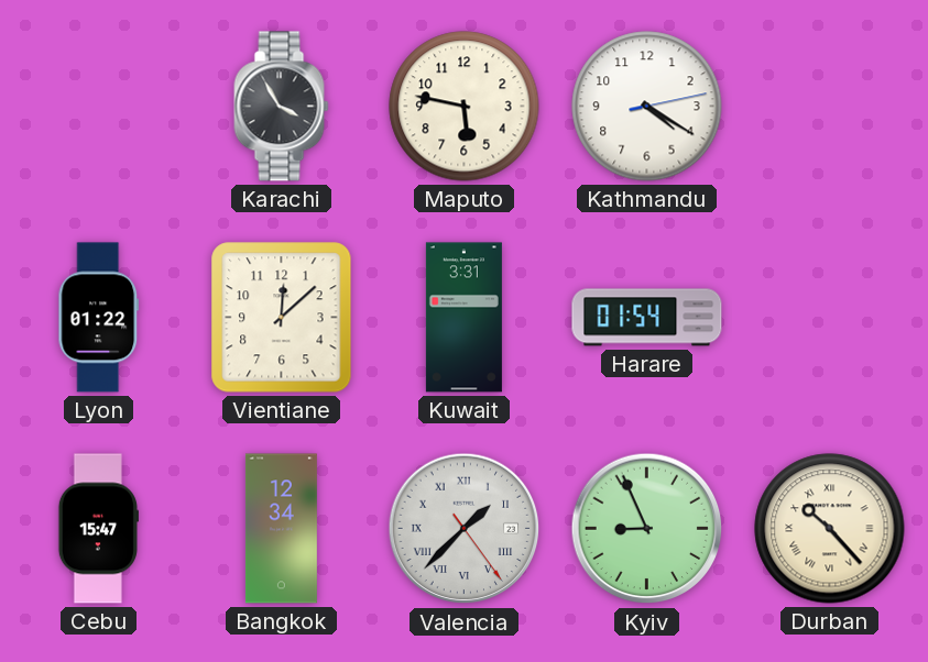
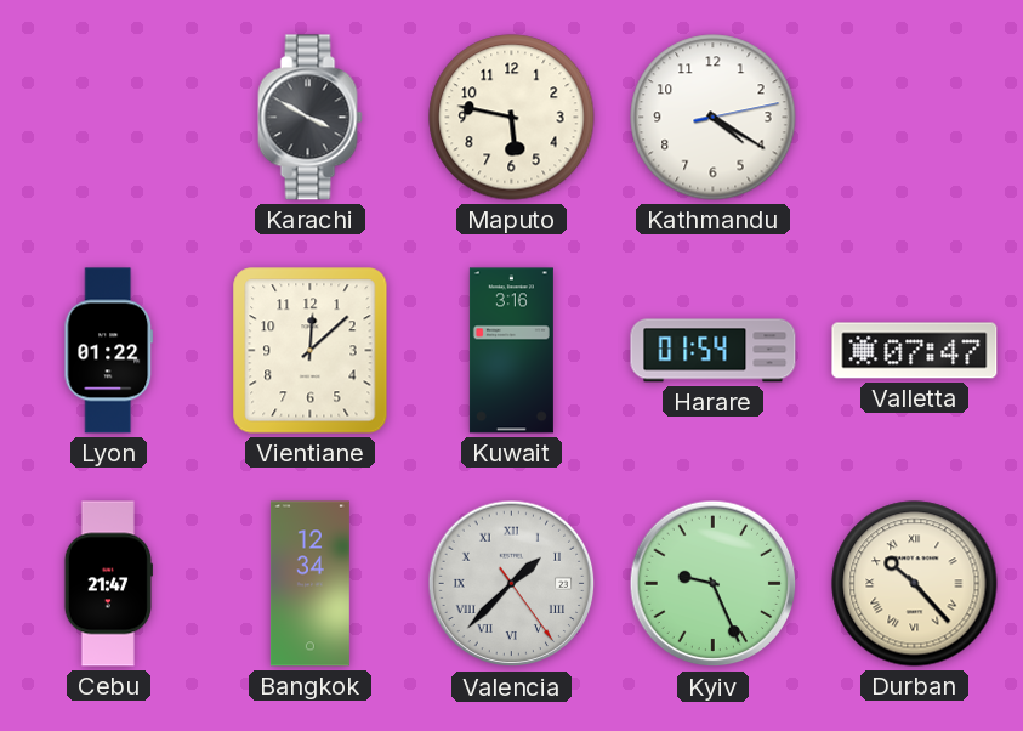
Karachi: 3:55 -> 3:50 (311, 118)
Kuwait: 3:31 -> 3:16 (511, 351)
Valletta: none -> 07:47 (915, 351)
Cebu: 15:47 -> 21:47 (108, 584)
Kyiv: 8:56 -> 9:26 (714, 584)
